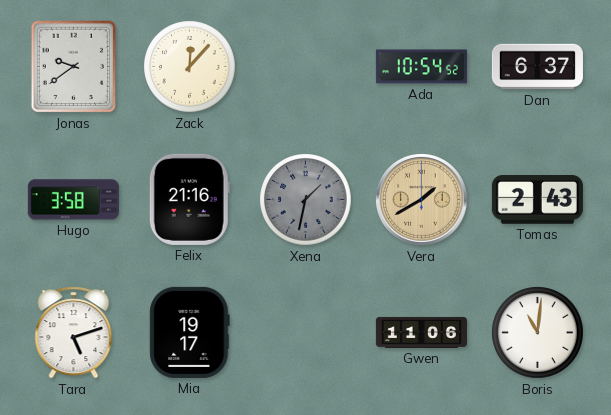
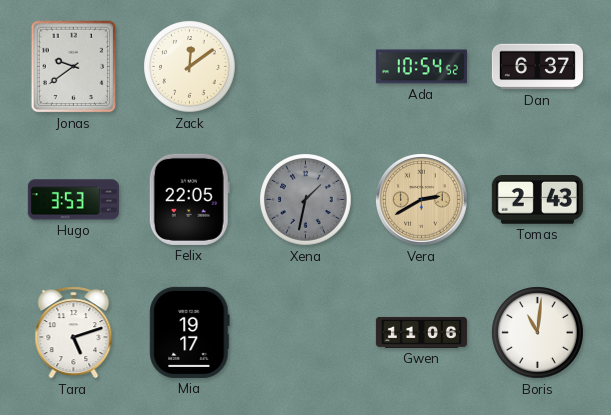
Zack: 12:07 -> 12:09 (190, 67)
Hugo: 3:58 -> 3:53 (73, 200)
Felix: 21:16 -> 22:05 (189, 199)
Vera: 1:40 -> 2:40 (422, 200)
